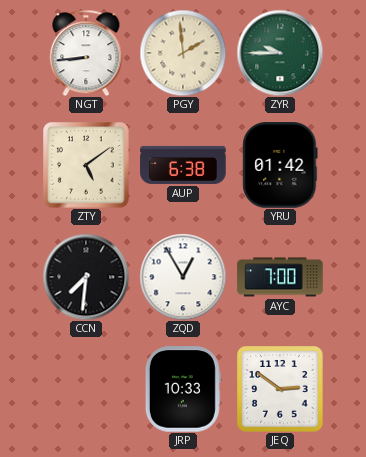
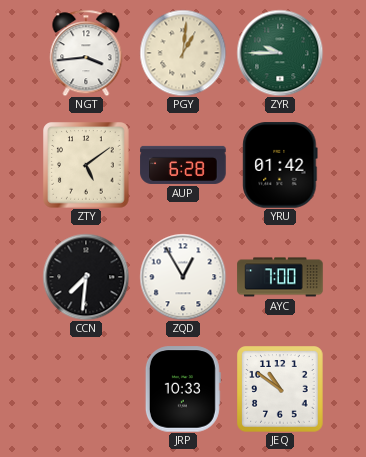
NGT: 8:44 -> 3:44 (86, 53)
PGY: 1:59 -> 1:01 (183, 53)
AUP: 6:38 -> 6:28 (183, 165)
JEQ: 2:51 -> 10:51 (280, 389)
